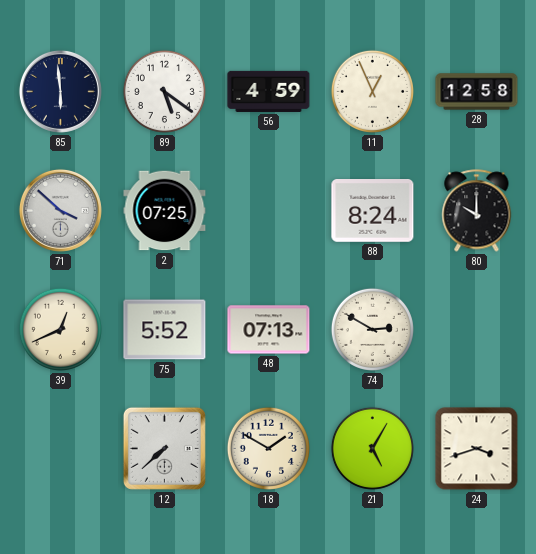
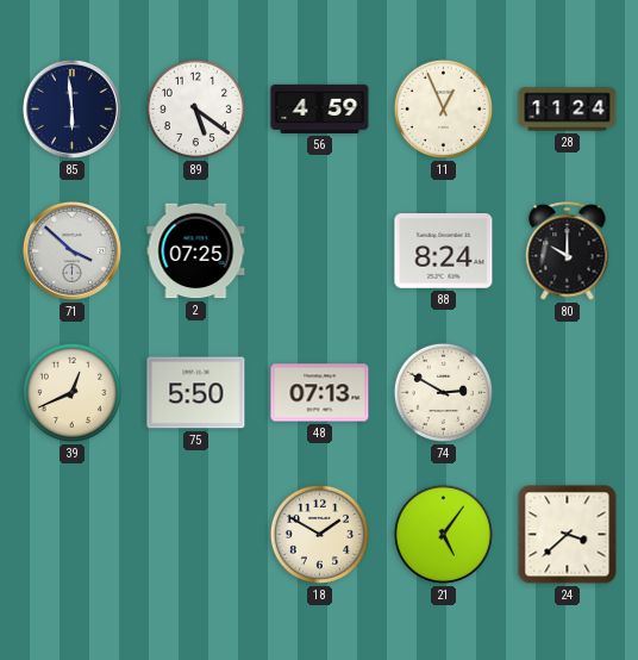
28: 12:58 -> 11:24 (568, 110)
75: 5:52 -> 5:50 (196, 393)
12: 7:38 -> none (164, 448)
21: 5:05 -> 5:06 (443, 534)
24: 3:42 -> 3:38 (568, 535)
